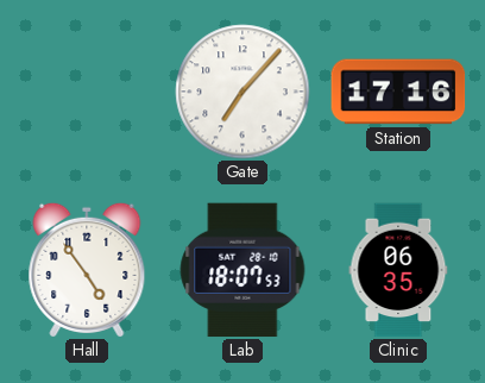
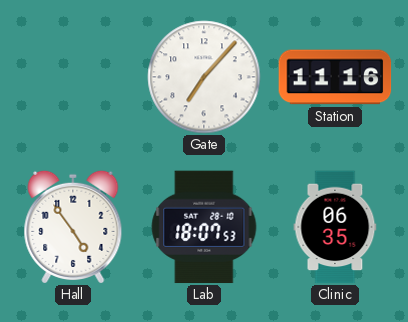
Station: 17:16 -> 11:16 (335, 77)
